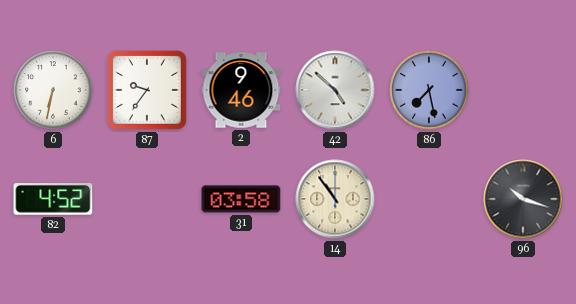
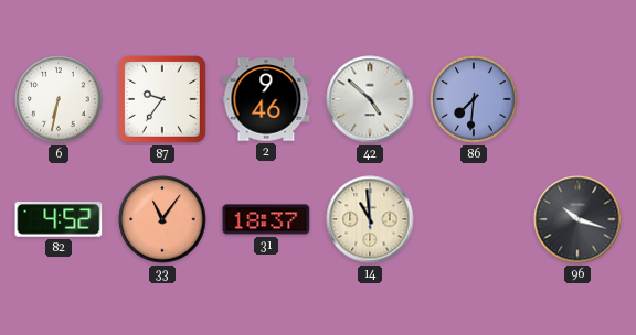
86: 7:28 -> 7:31 (474, 99)
33: none -> 11:06 (162, 219)
31: 03:58 -> 18:37 (266, 219)
14: 10:54 -> 10:59 (370, 219)
